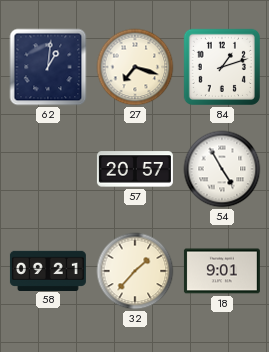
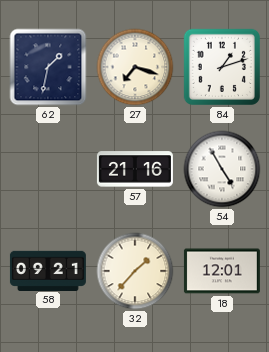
62: 1:01 -> 1:32 (48, 67)
57: 20:57 -> 21:16 (135, 169)
18: 9:01 -> 12:01 (222, 271)
